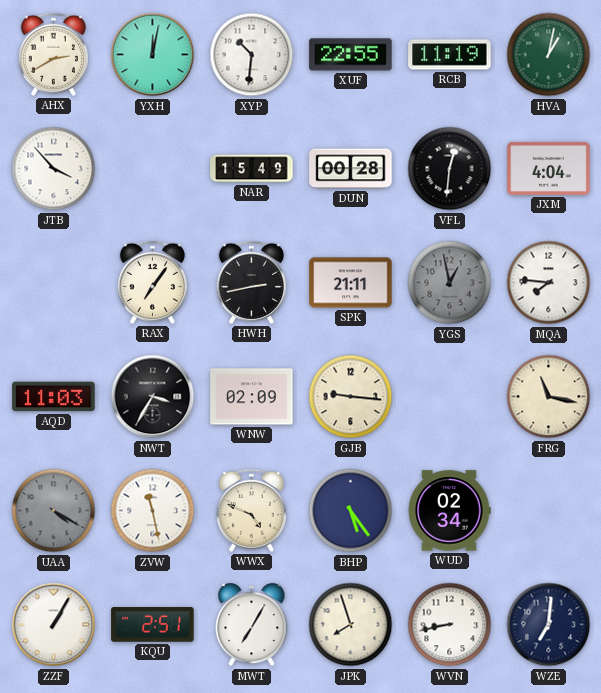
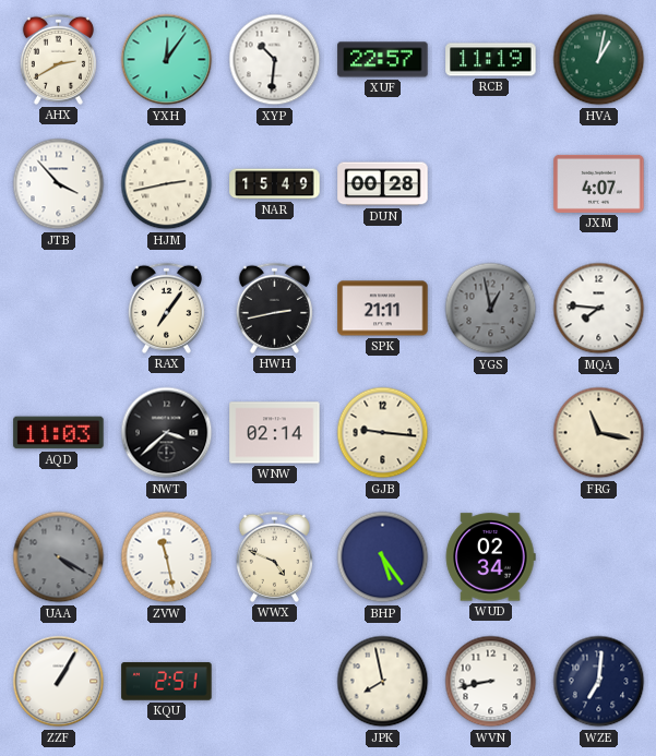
YXH: 12:02 -> 12:06 (167, 60)
XUF: 22:55 -> 22:57 (383, 60)
HJM: none -> 2:43 (167, 184)
VFL: 12:31 -> none (450, 169)
JXM: 4:04 -> 4:07 (599, 183)
NWT: 3:35 -> 3:38 (167, 433)
WNW: 02:09 -> 02:14 (275, 433)
MWT: 7:05 -> none (252, 625)
JPK: 7:57 -> 7:58 (383, 682)
